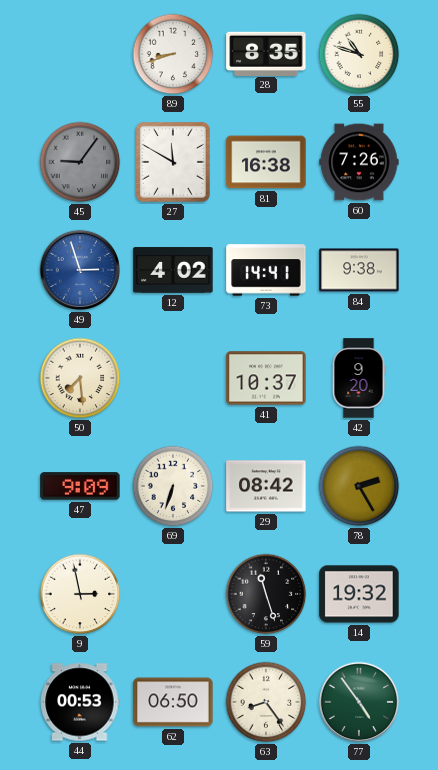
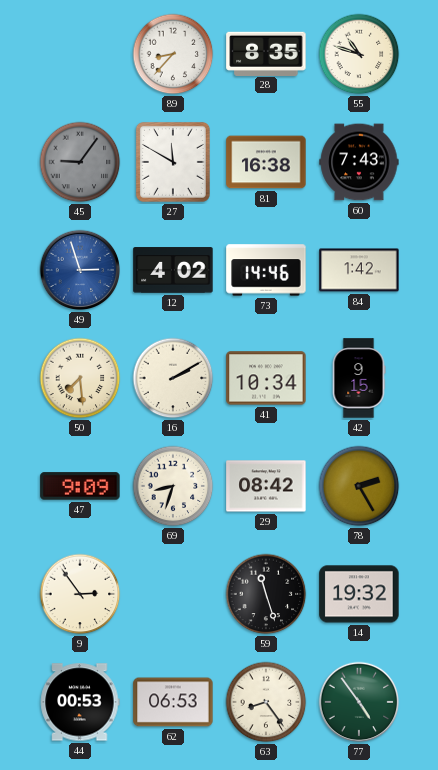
89: 8:42 -> 8:37 (173, 54)
60: 7:26 -> 7:43 (359, 162)
73: 14:41 -> 14:46 (266, 270)
84: 9:38 -> 1:42 (359, 270)
16: none -> 2:10 (173, 378)
41: 10:37 -> 10:34 (266, 378)
42: 9:20 -> 9:15 (359, 378)
69: 6:33 -> 8:33 (173, 486)
9: 2:58 -> 2:54 (80, 594)
62: 06:50 -> 06:53 (173, 702)
